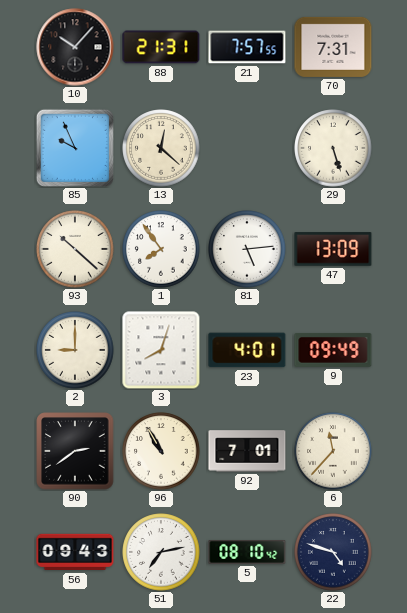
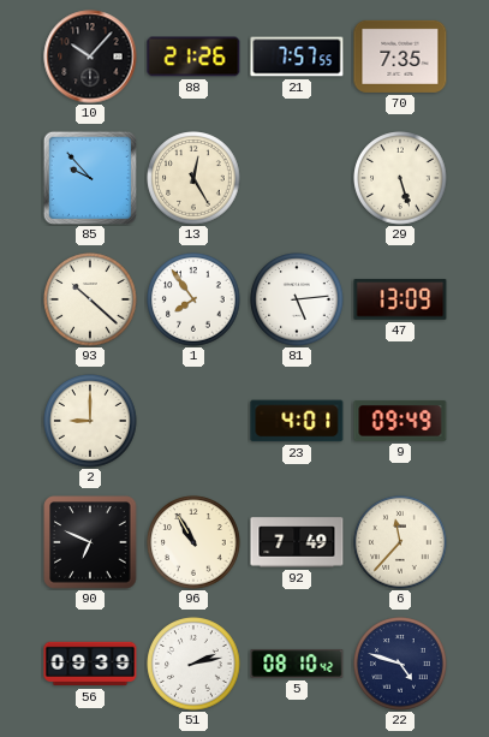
88: 21:31 -> 21:26 (193, 57)
70: 7:31 -> 7:35 (400, 57)
85: 9:56 -> 9:53 (89, 177)
13: 12:22 -> 12:25 (193, 178)
3: 8:03 -> none (161, 350)
90: 2:39 -> 6:49 (90, 542)
92: 7:01 -> 7:49 (297, 542)
56: 09:43 -> 09:39 (90, 664)
51: 7:13 -> 2:13 (193, 664)
